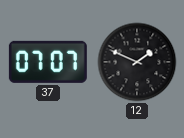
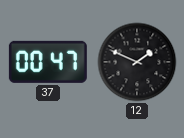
37: 07:07 -> 00:47 (48, 62)
